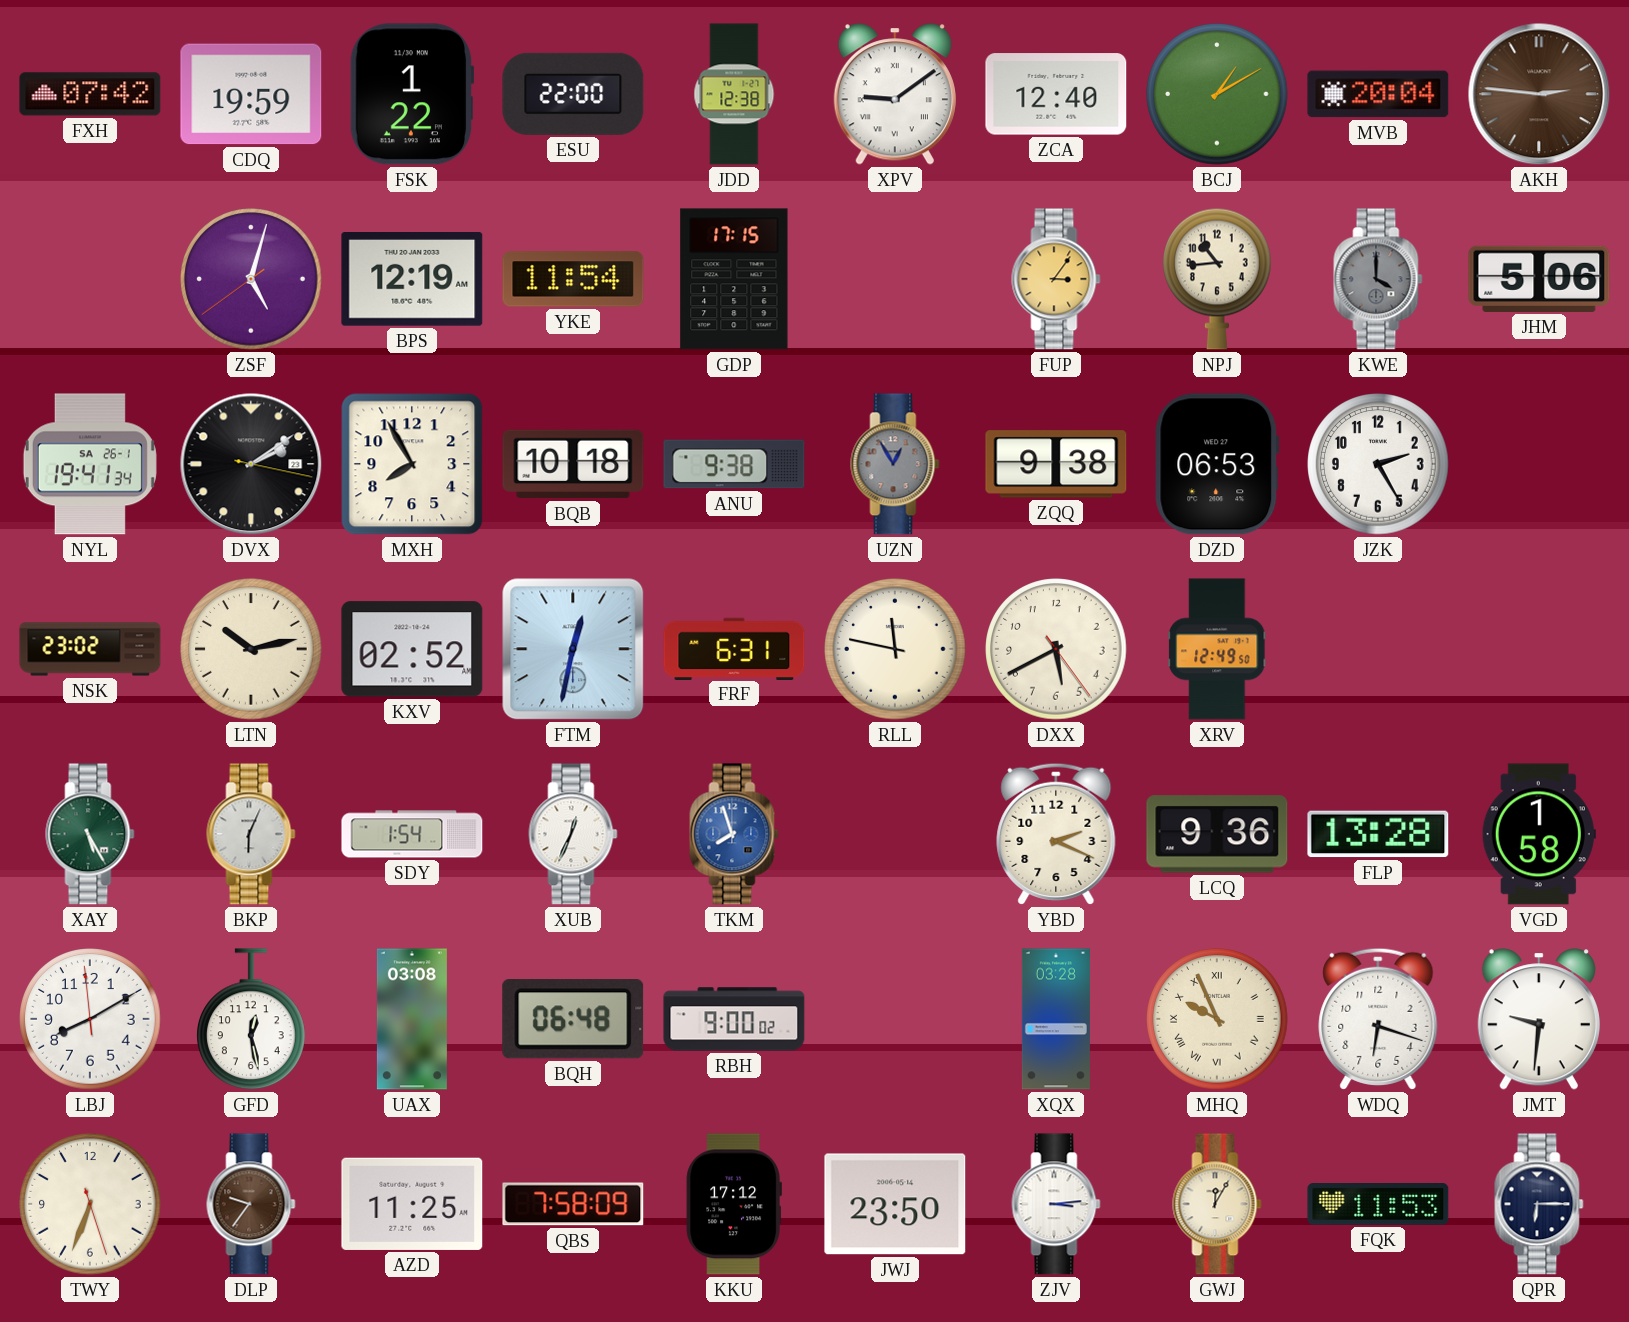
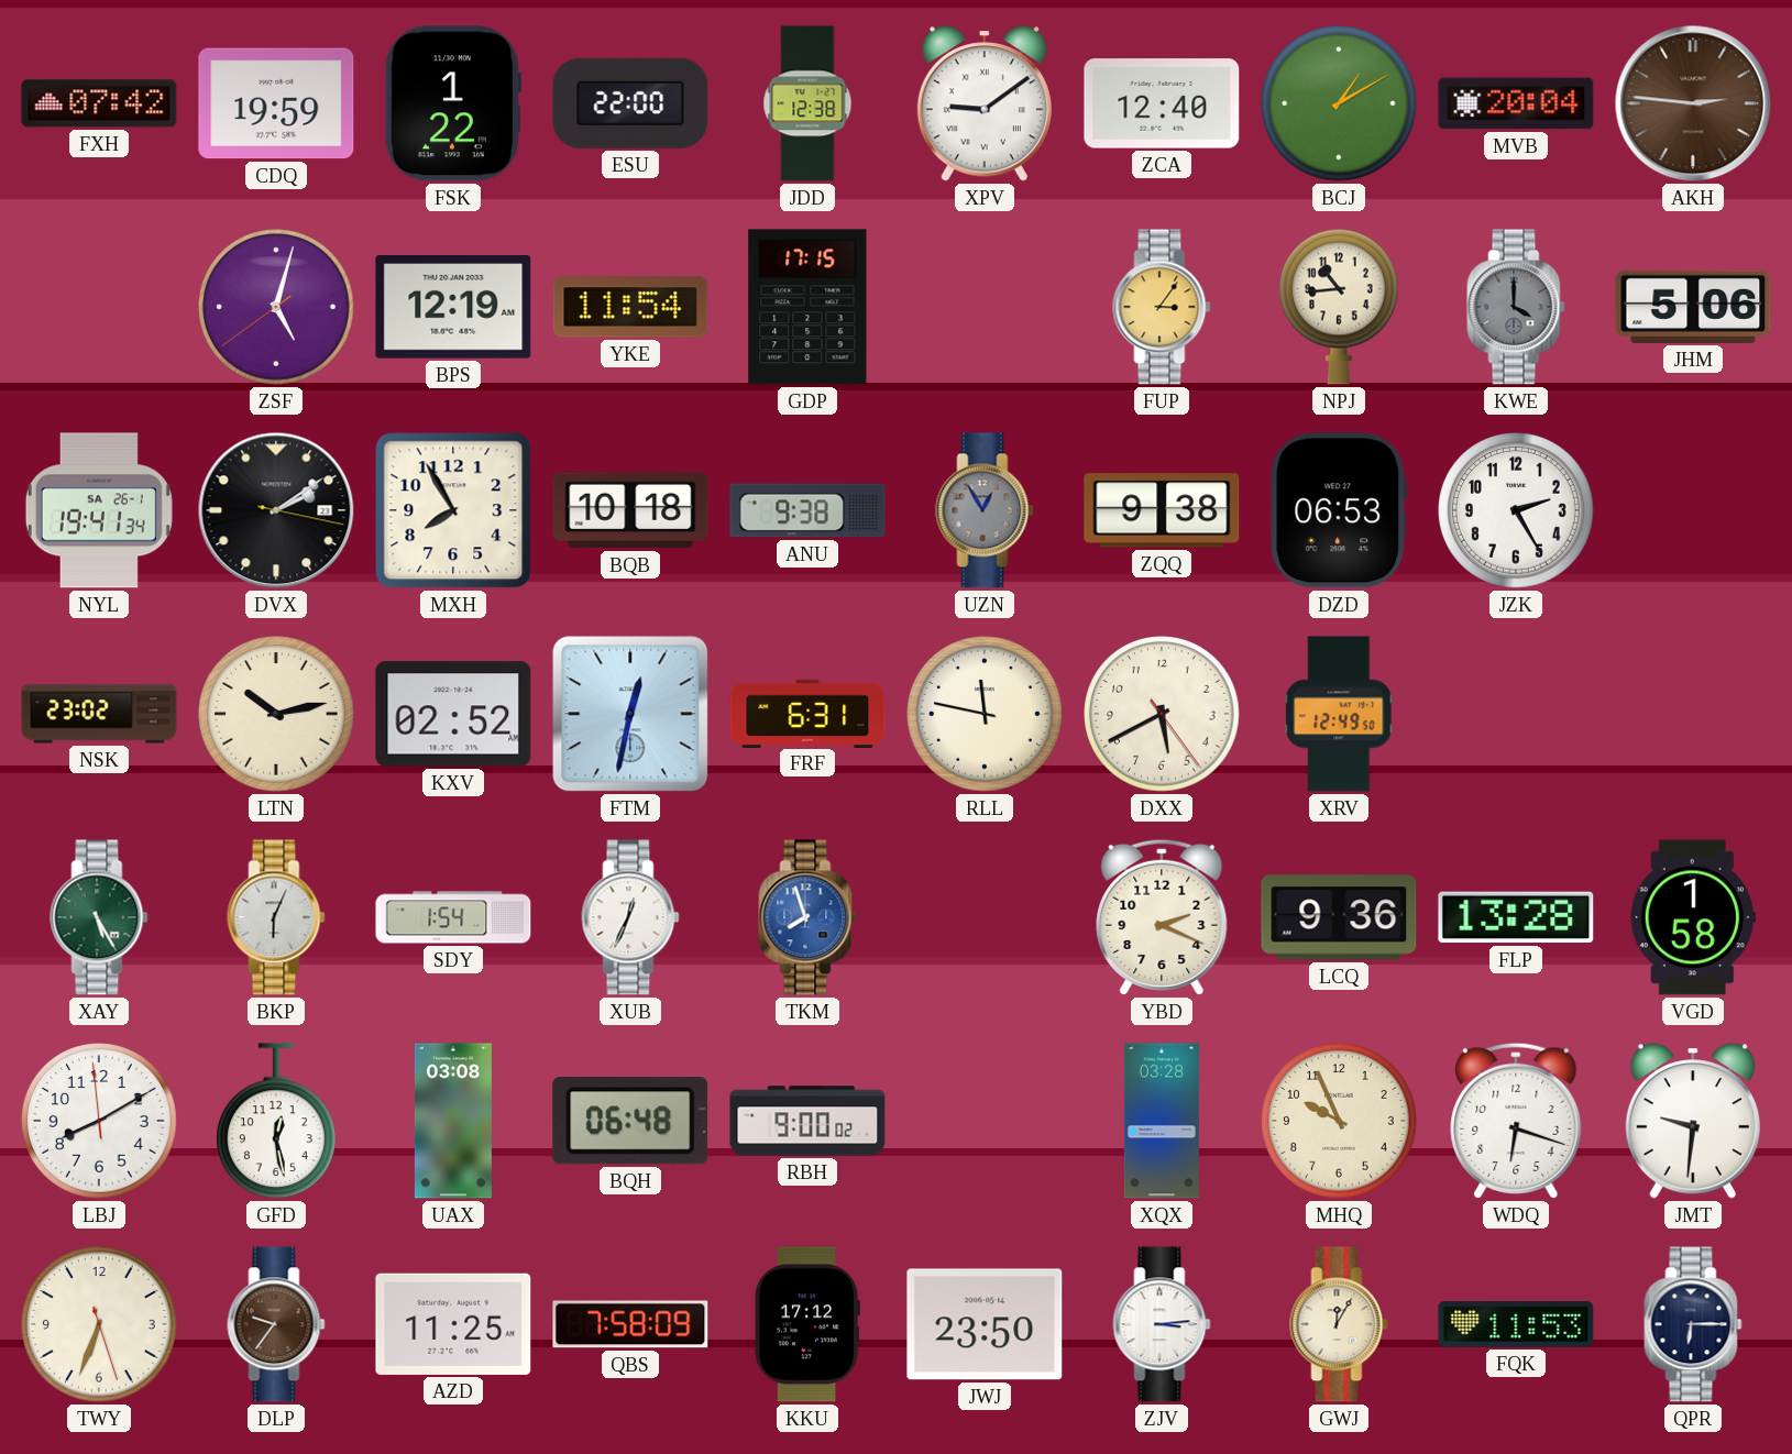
MHQ numerals: Roman -> Arabic (1339, 1121)
